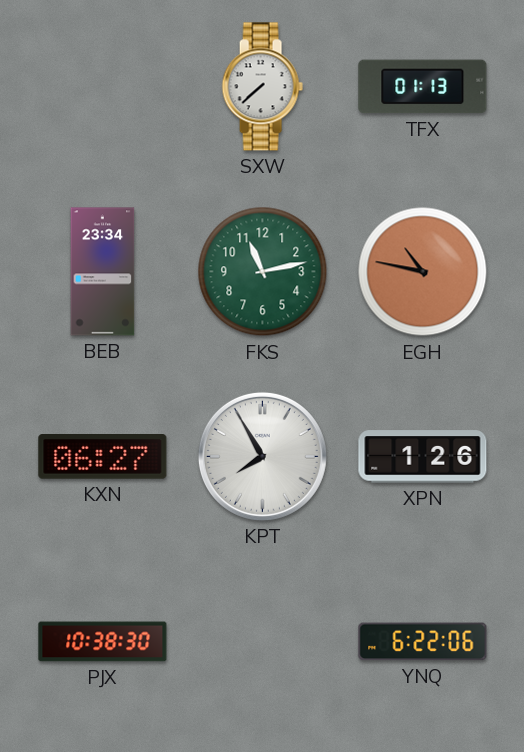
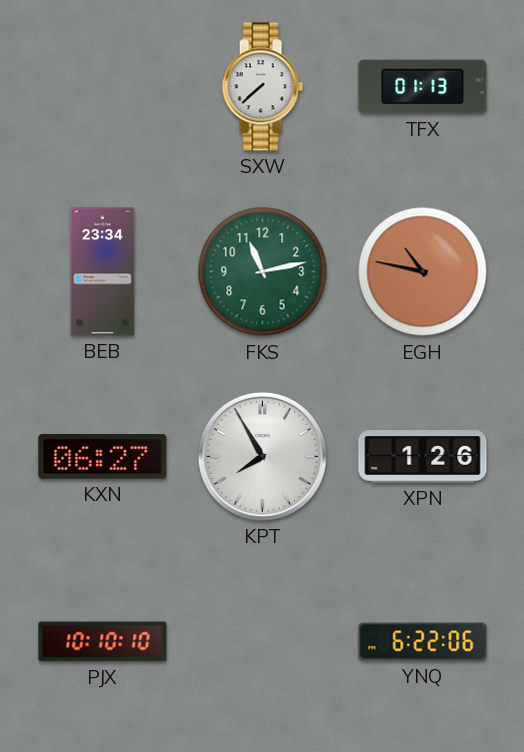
PJX: 10:38 -> 10:10 (103, 642)
